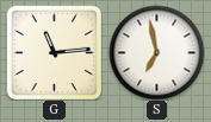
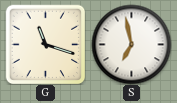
G: 11:14 -> 11:18 (45, 44)
